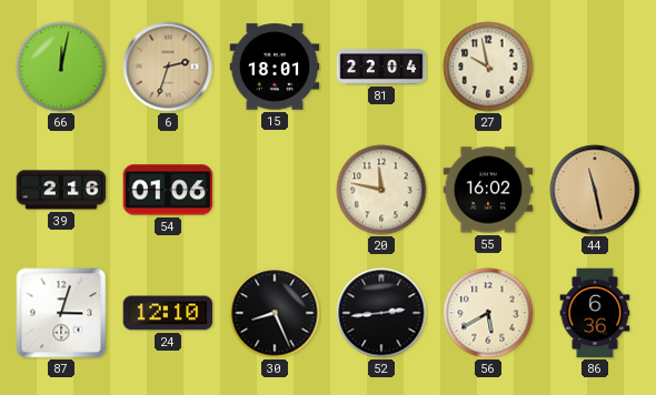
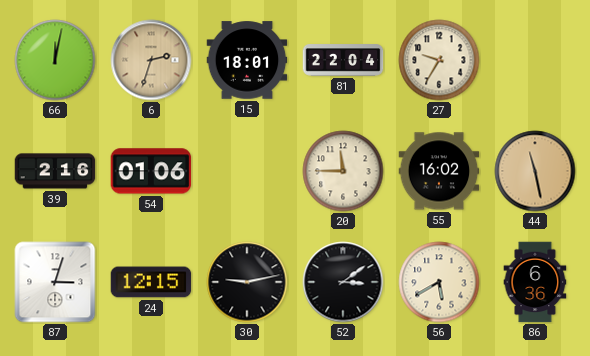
27: 9:58 -> 9:35 (439, 60)
20: 11:47 -> 11:45 (343, 171)
24: 12:10 -> 12:15 (151, 282)
30: 8:26 -> 9:13 (247, 282)
52: 2:44 -> 3:09 (343, 282)
